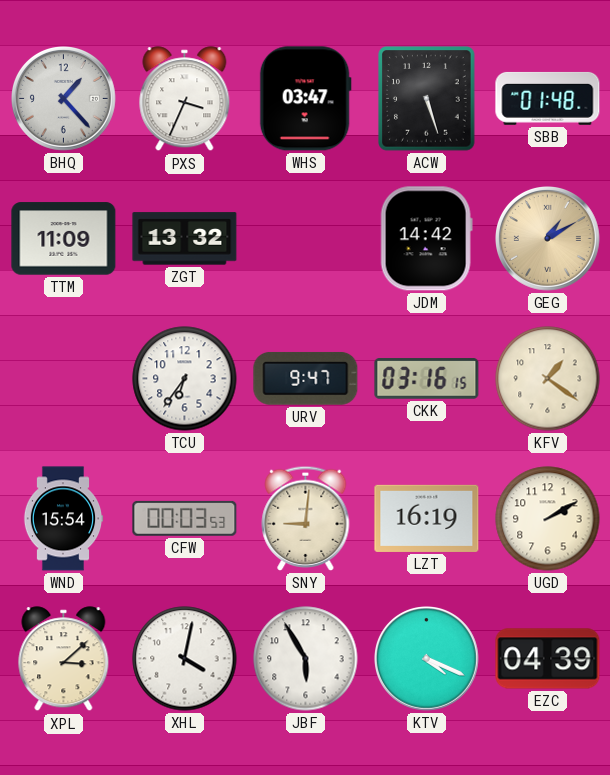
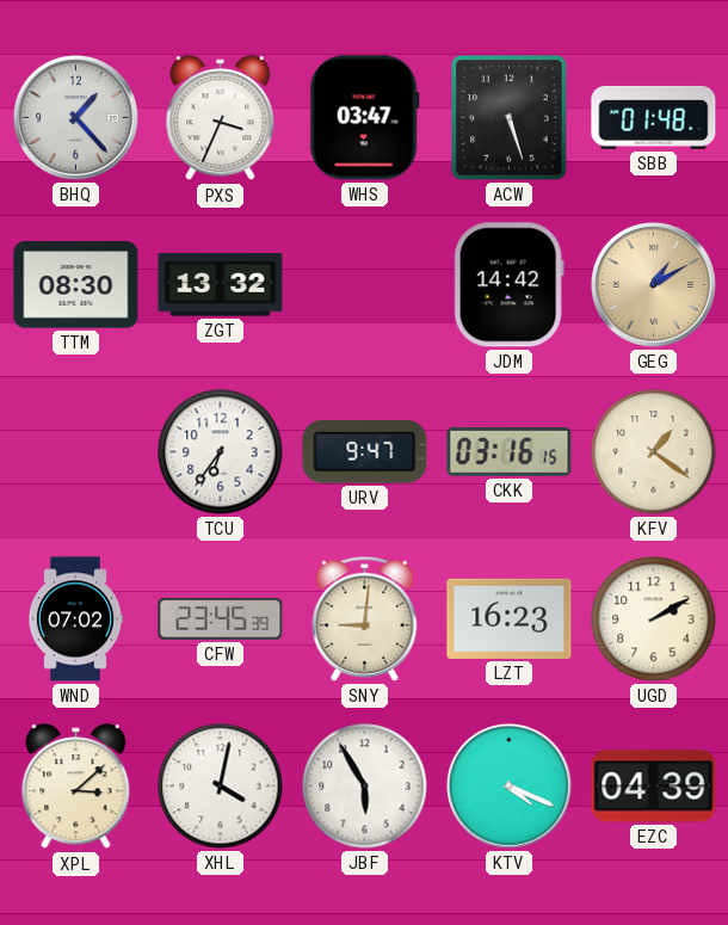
TTM: 11:09 -> 08:30 (76, 285)
WND: 15:54 -> 07:02 (75, 619)
CFW: 00:03 -> 23:45 (221, 618)
LZT: 16:19 -> 16:23 (510, 618)
